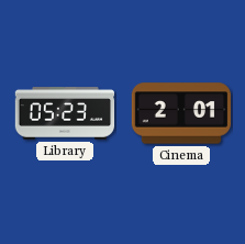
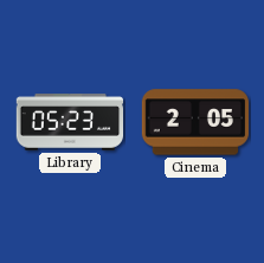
Cinema: 2:01 -> 2:05 (195, 122)
